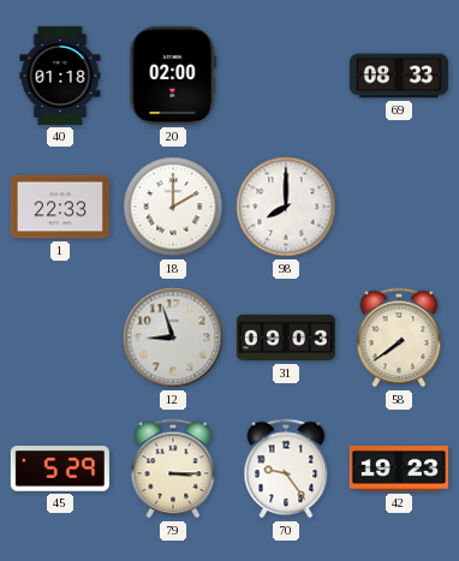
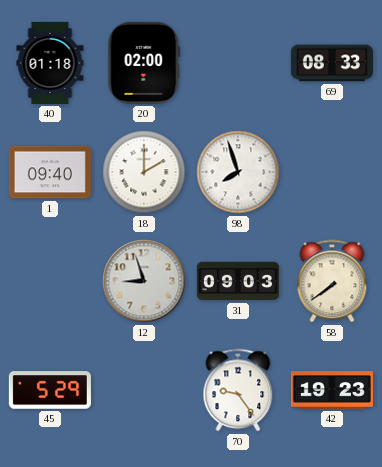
1: 22:33 -> 09:40 (50, 172)
98: 8:00 -> 7:57 (238, 172)
79: 3:15 -> none (173, 469)
